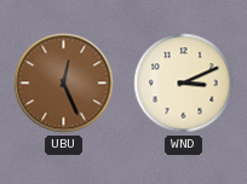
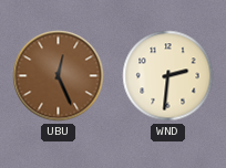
WND: 3:11 -> 2:31 (168, 76)
